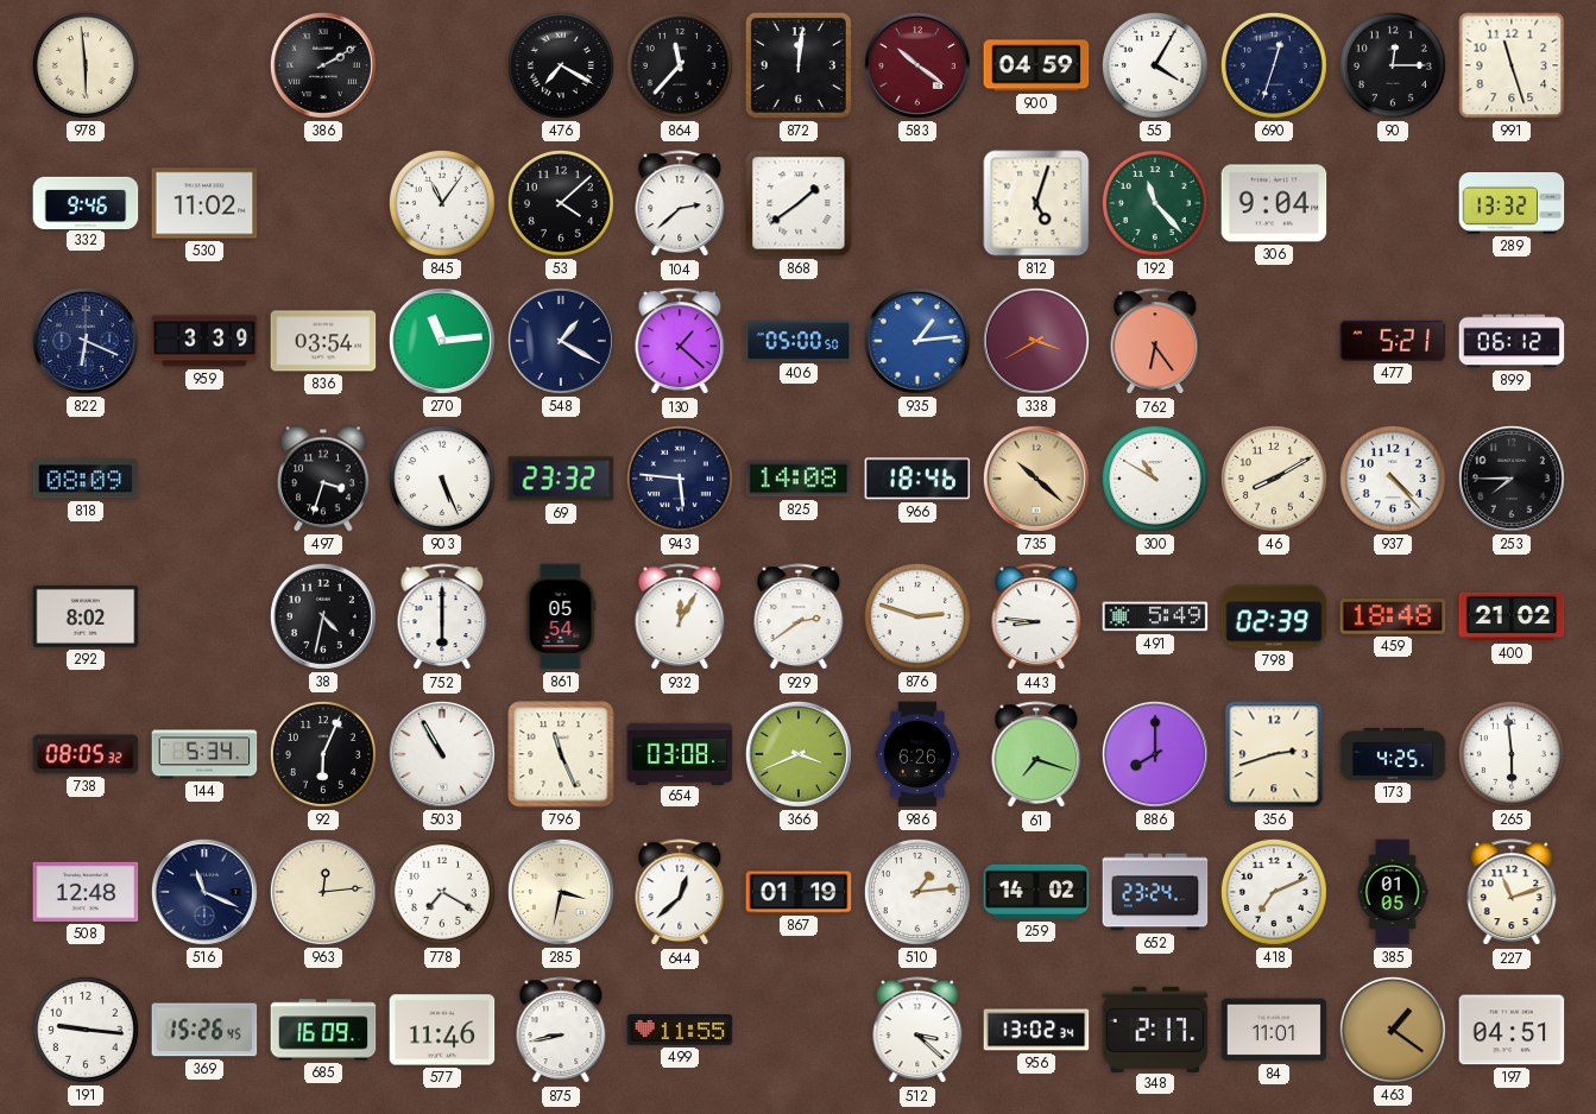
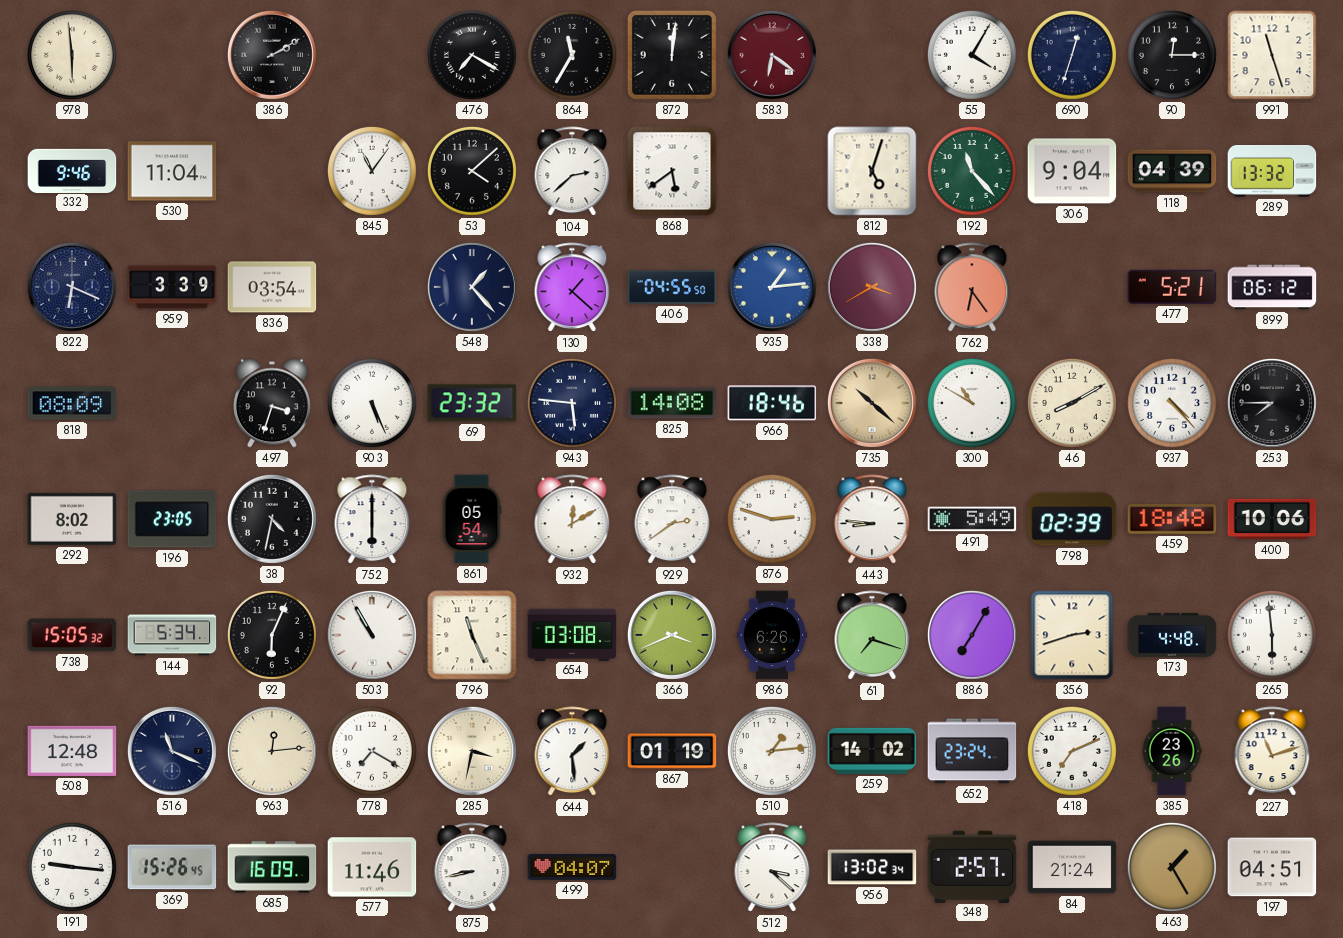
864: 11:37 -> 11:35 (572, 55)
583: 10:21 -> 6:21 (772, 55)
900: 04:59 -> none (1036, 65)
530: 11:02 -> 11:04 (172, 171)
868: 1:39 -> 5:39 (672, 171)
118: none -> 04:39 (1172, 171)
270: 11:14 -> none (442, 341)
548: 1:20 -> 1:23 (472, 287)
406: 05:00 -> 04:55 (672, 288)
196: none -> 23:05 (172, 519)
932: 12:05 -> 12:10 (572, 520)
400: 21:02 -> 10:06 (1272, 519)
738: 08:05 -> 15:05 (72, 635)
886: 8:00 -> 7:05 (972, 635)
173: 4:25 -> 4:48 (1172, 635)
644: 12:38 -> 1:29 (572, 752)
385: 01:05 -> 23:26 (1172, 751)
499: 11:55 -> 04:07 (572, 868)
348: 2:17 -> 2:57 (972, 866)
84: 11:01 -> 21:24 (1072, 867)
463: 1:21 -> 1:25 (1172, 867)
